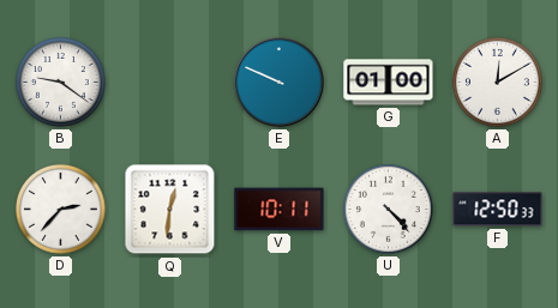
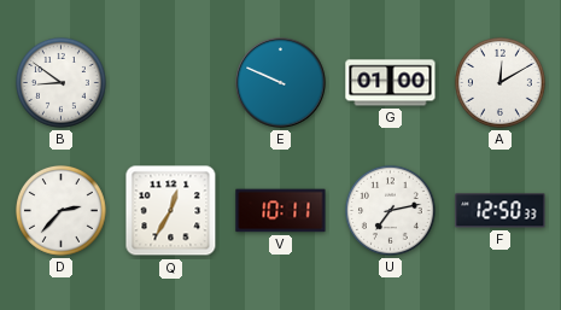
B: 9:21 -> 8:51 (60, 82)
Q: 12:31 -> 12:35 (171, 211)
U: 4:23 -> 7:13 (390, 210)
